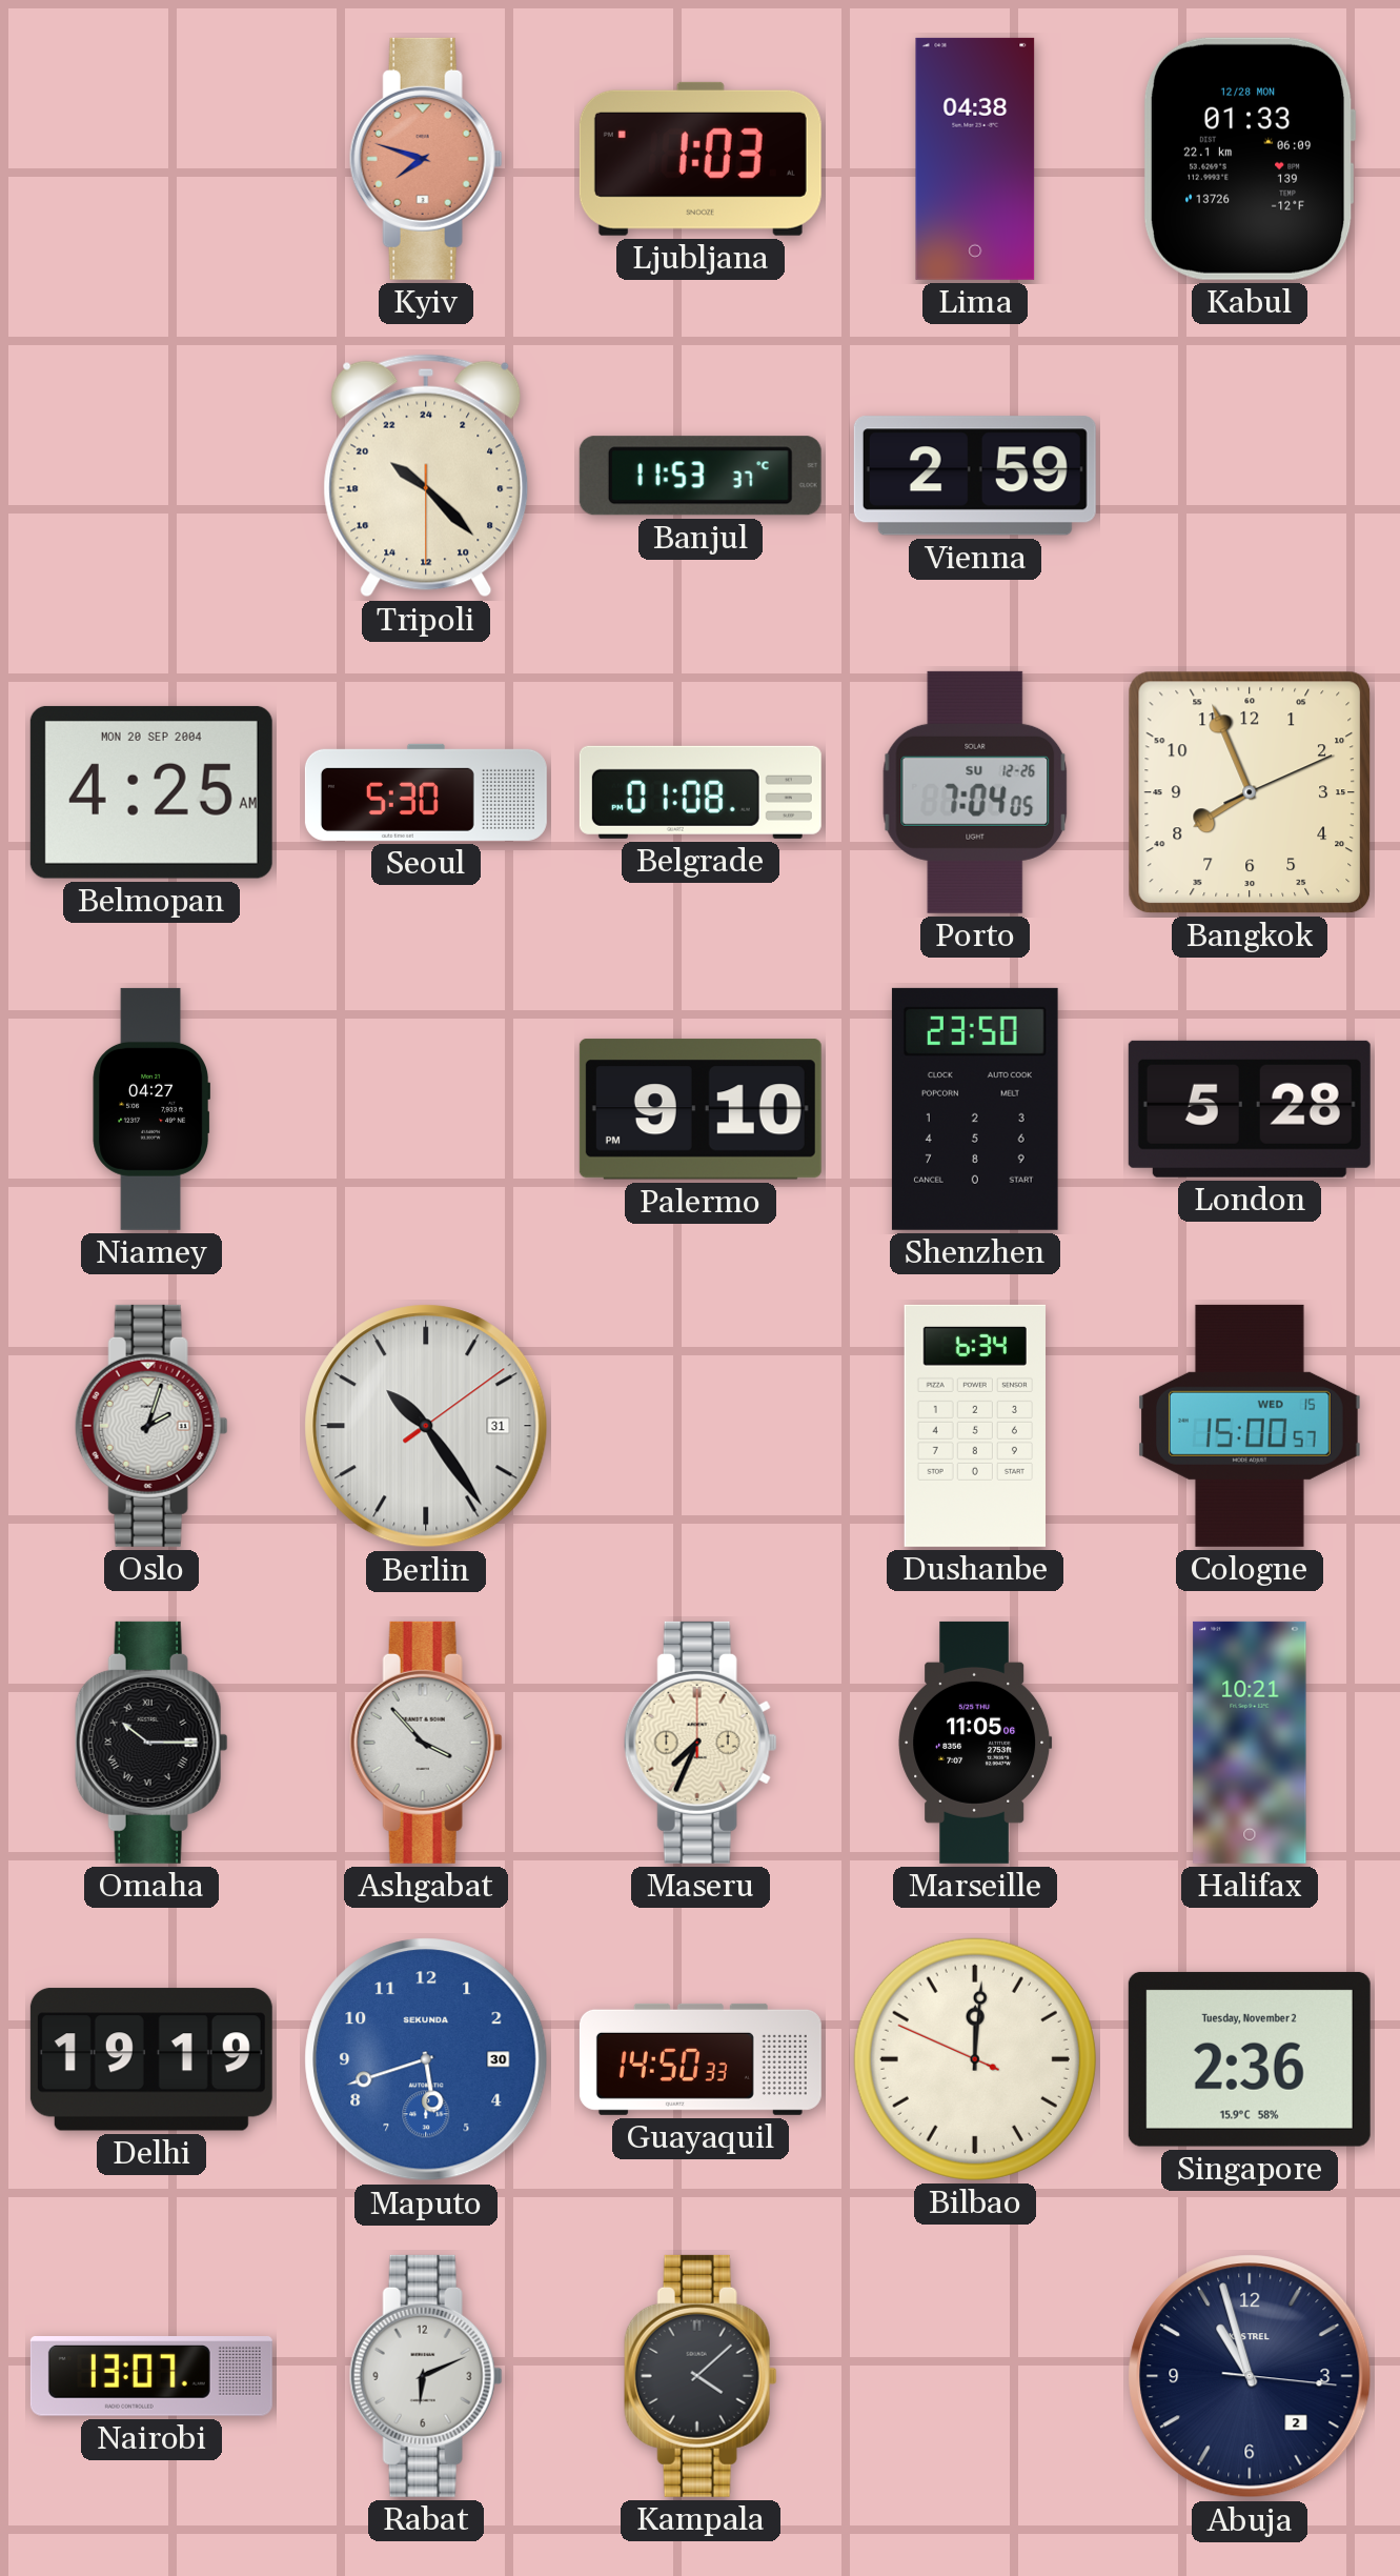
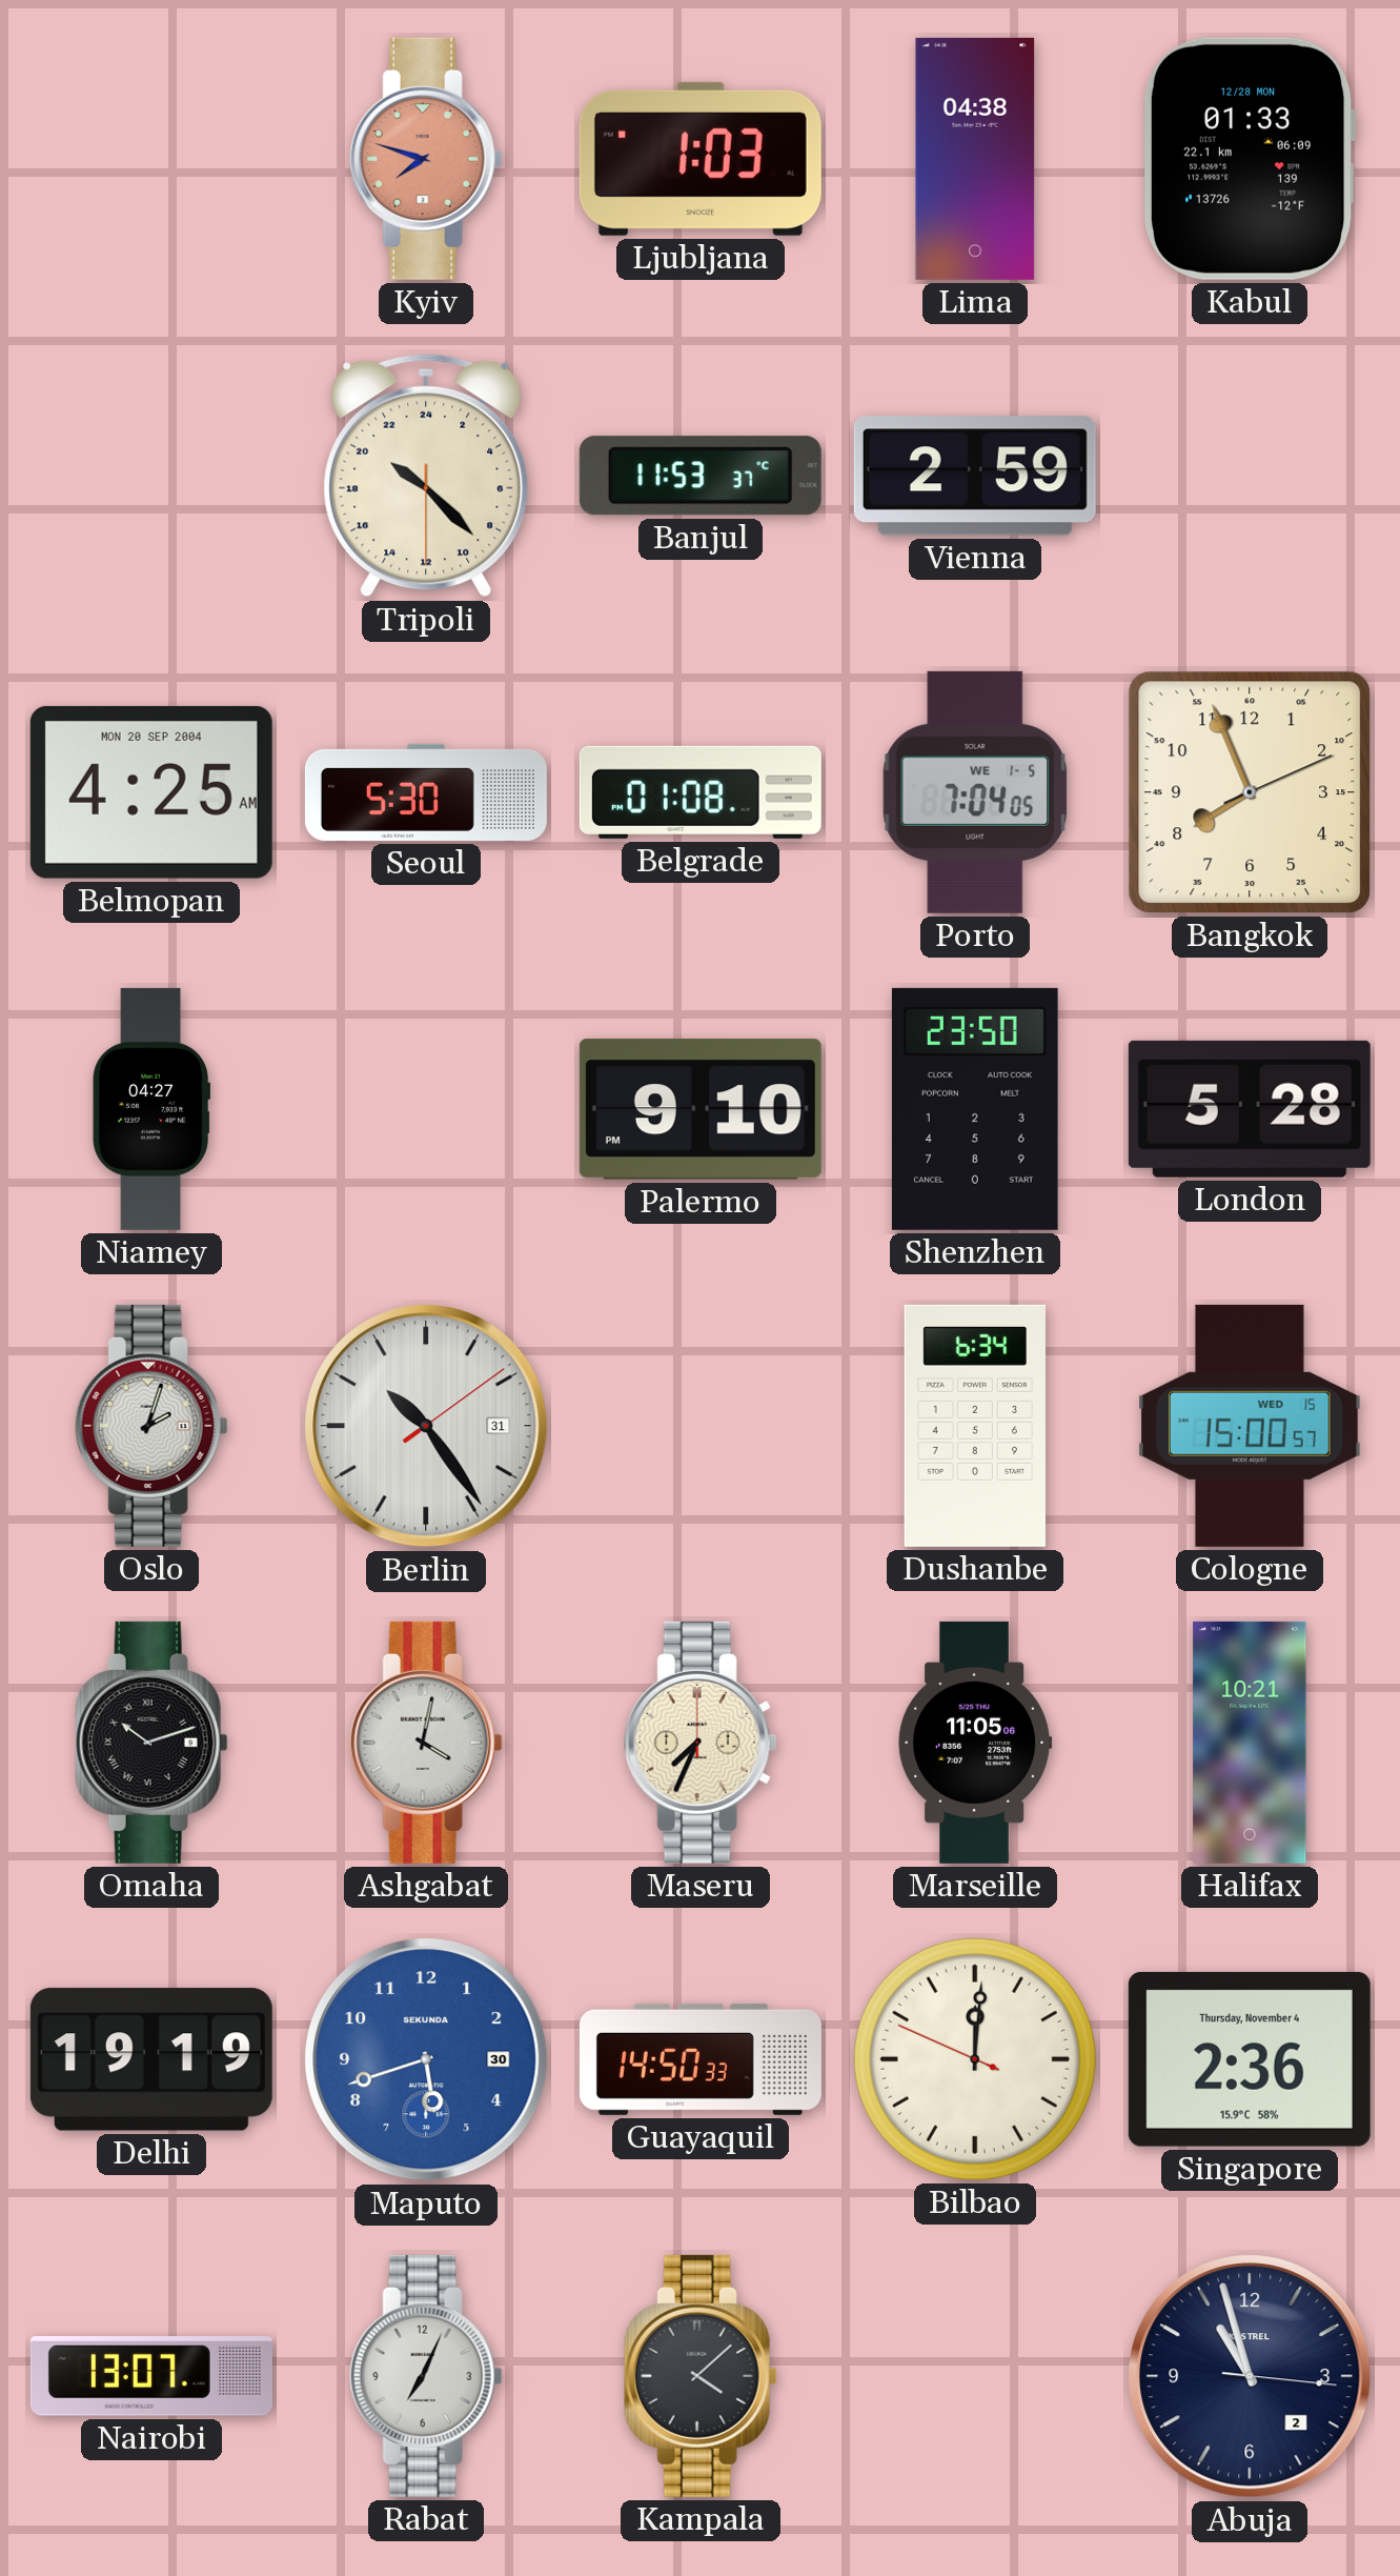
Porto date: SU 12-26 -> WE 1-5 (975, 792)
Omaha: 10:15 -> 10:12 (151, 1743)
Ashgabat: 3:53 -> 4:02 (426, 1743)
Singapore date: Tuesday, November 2 -> Thursday, November 4 (1250, 2059)
Rabat: 6:11 -> 7:04 (426, 2376)
